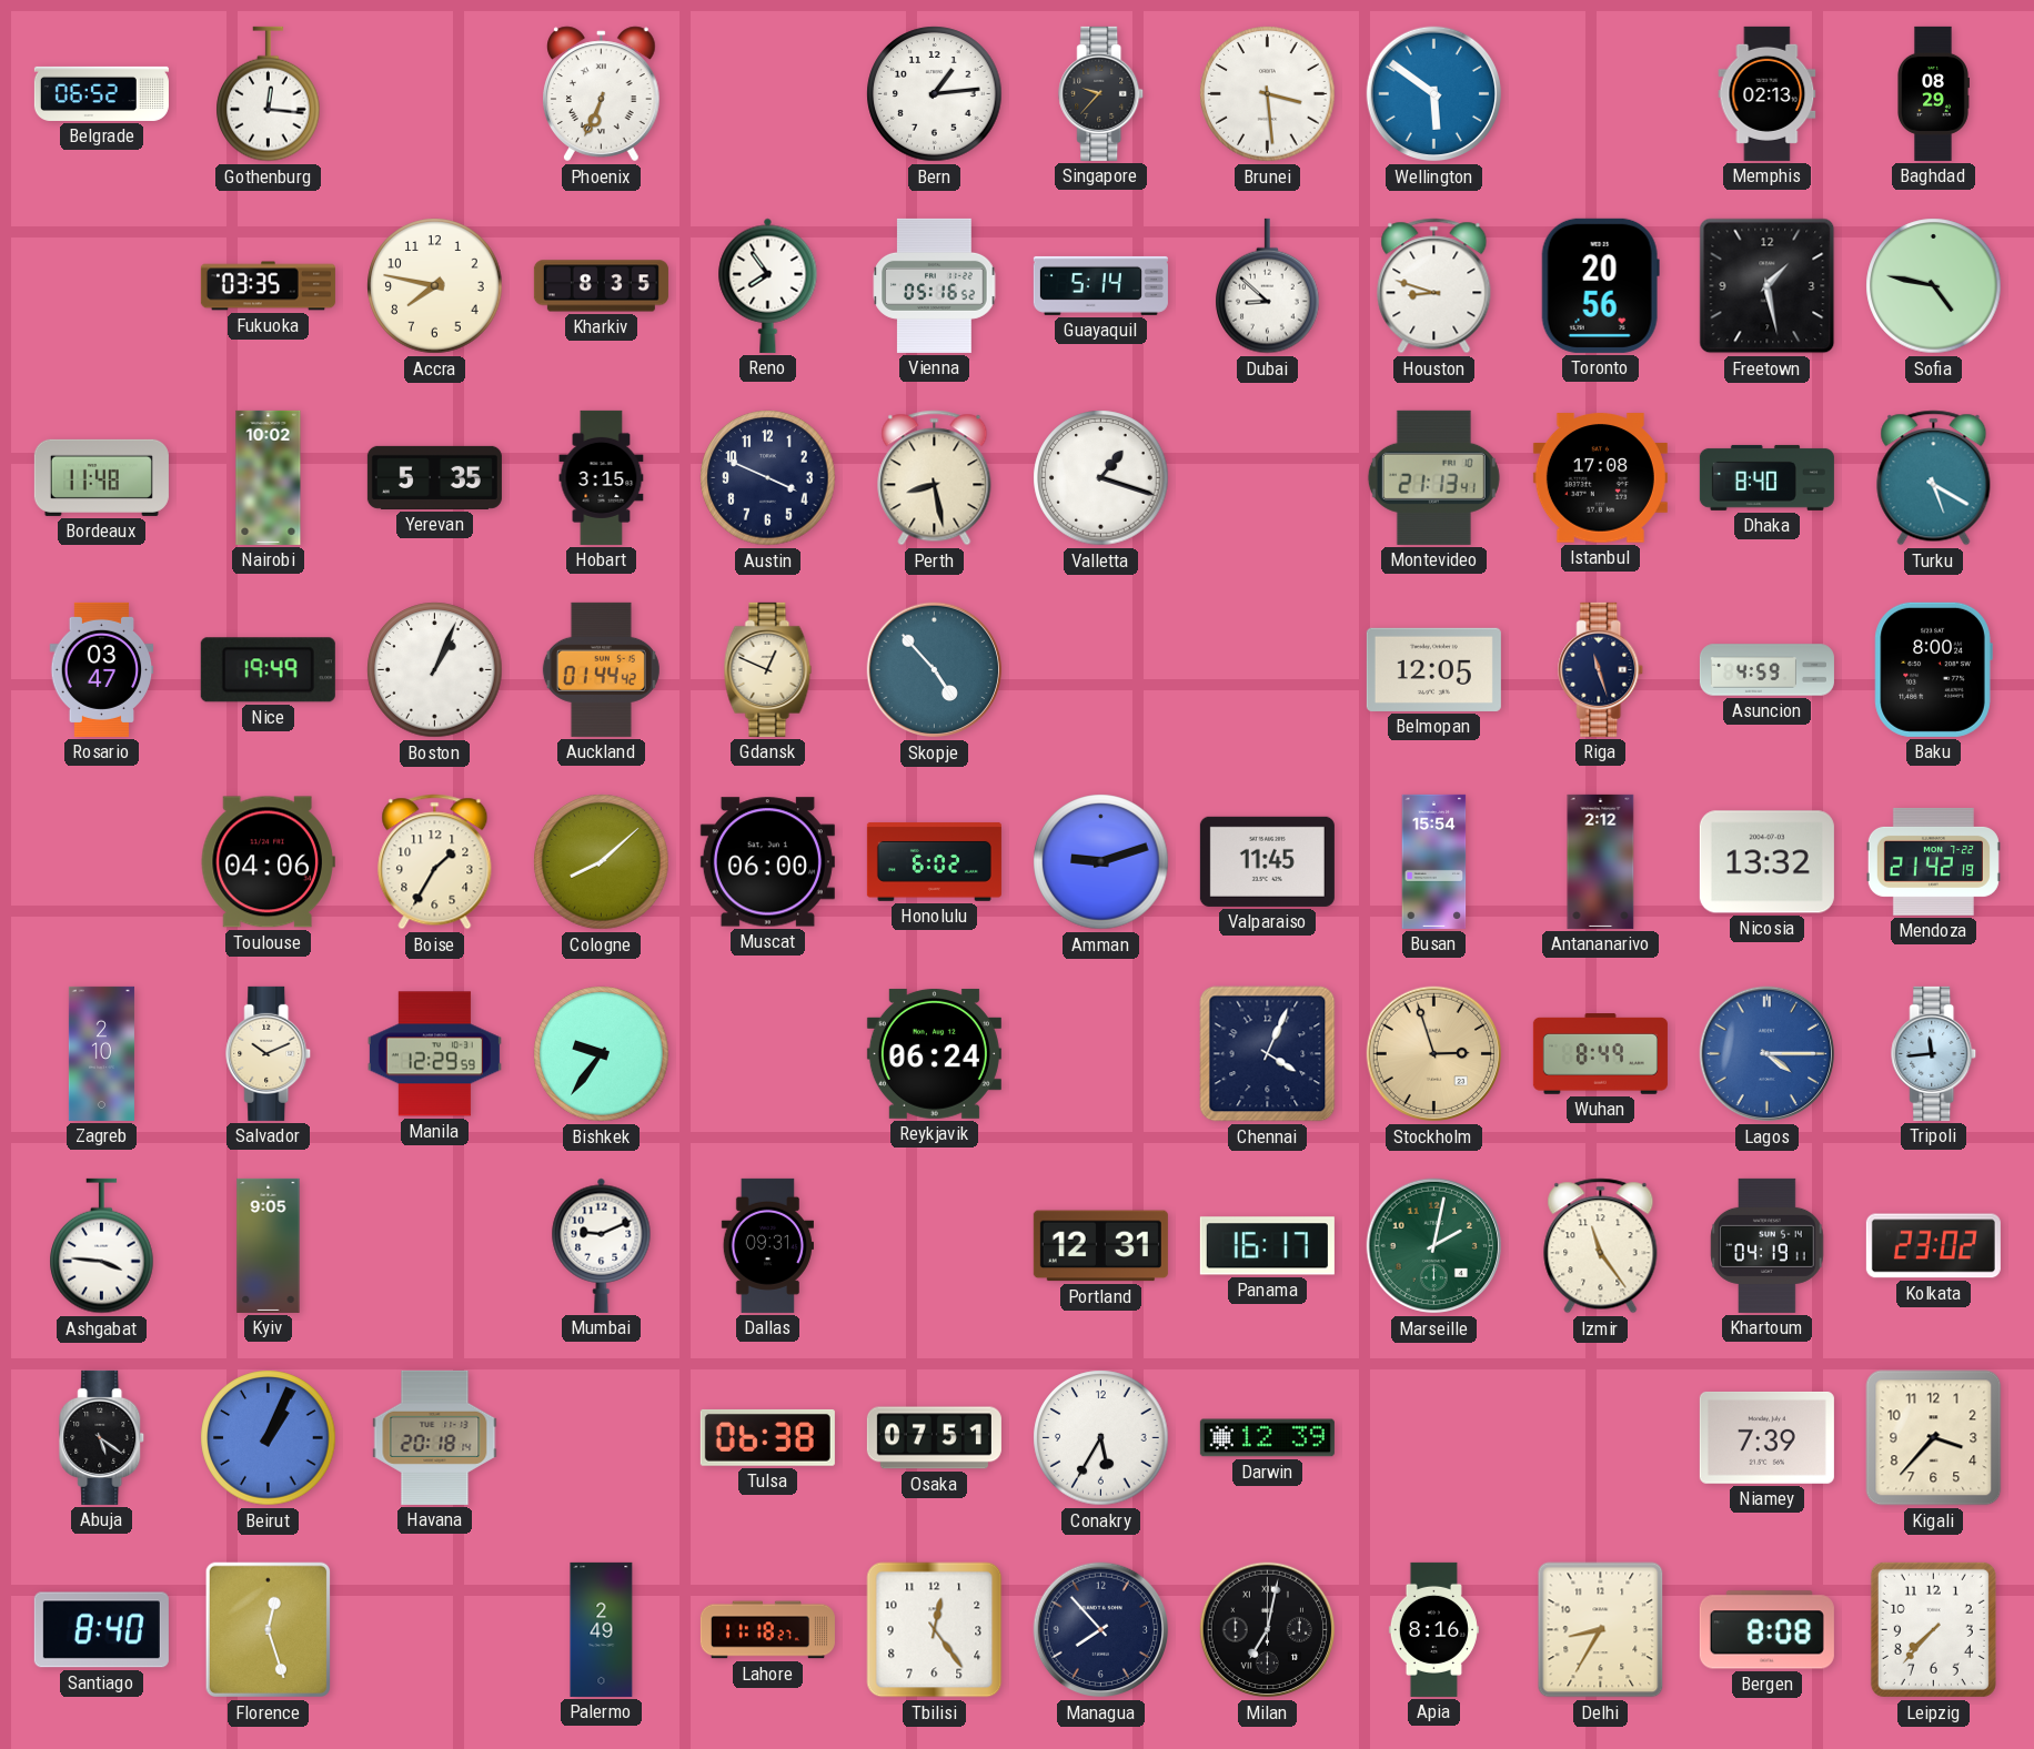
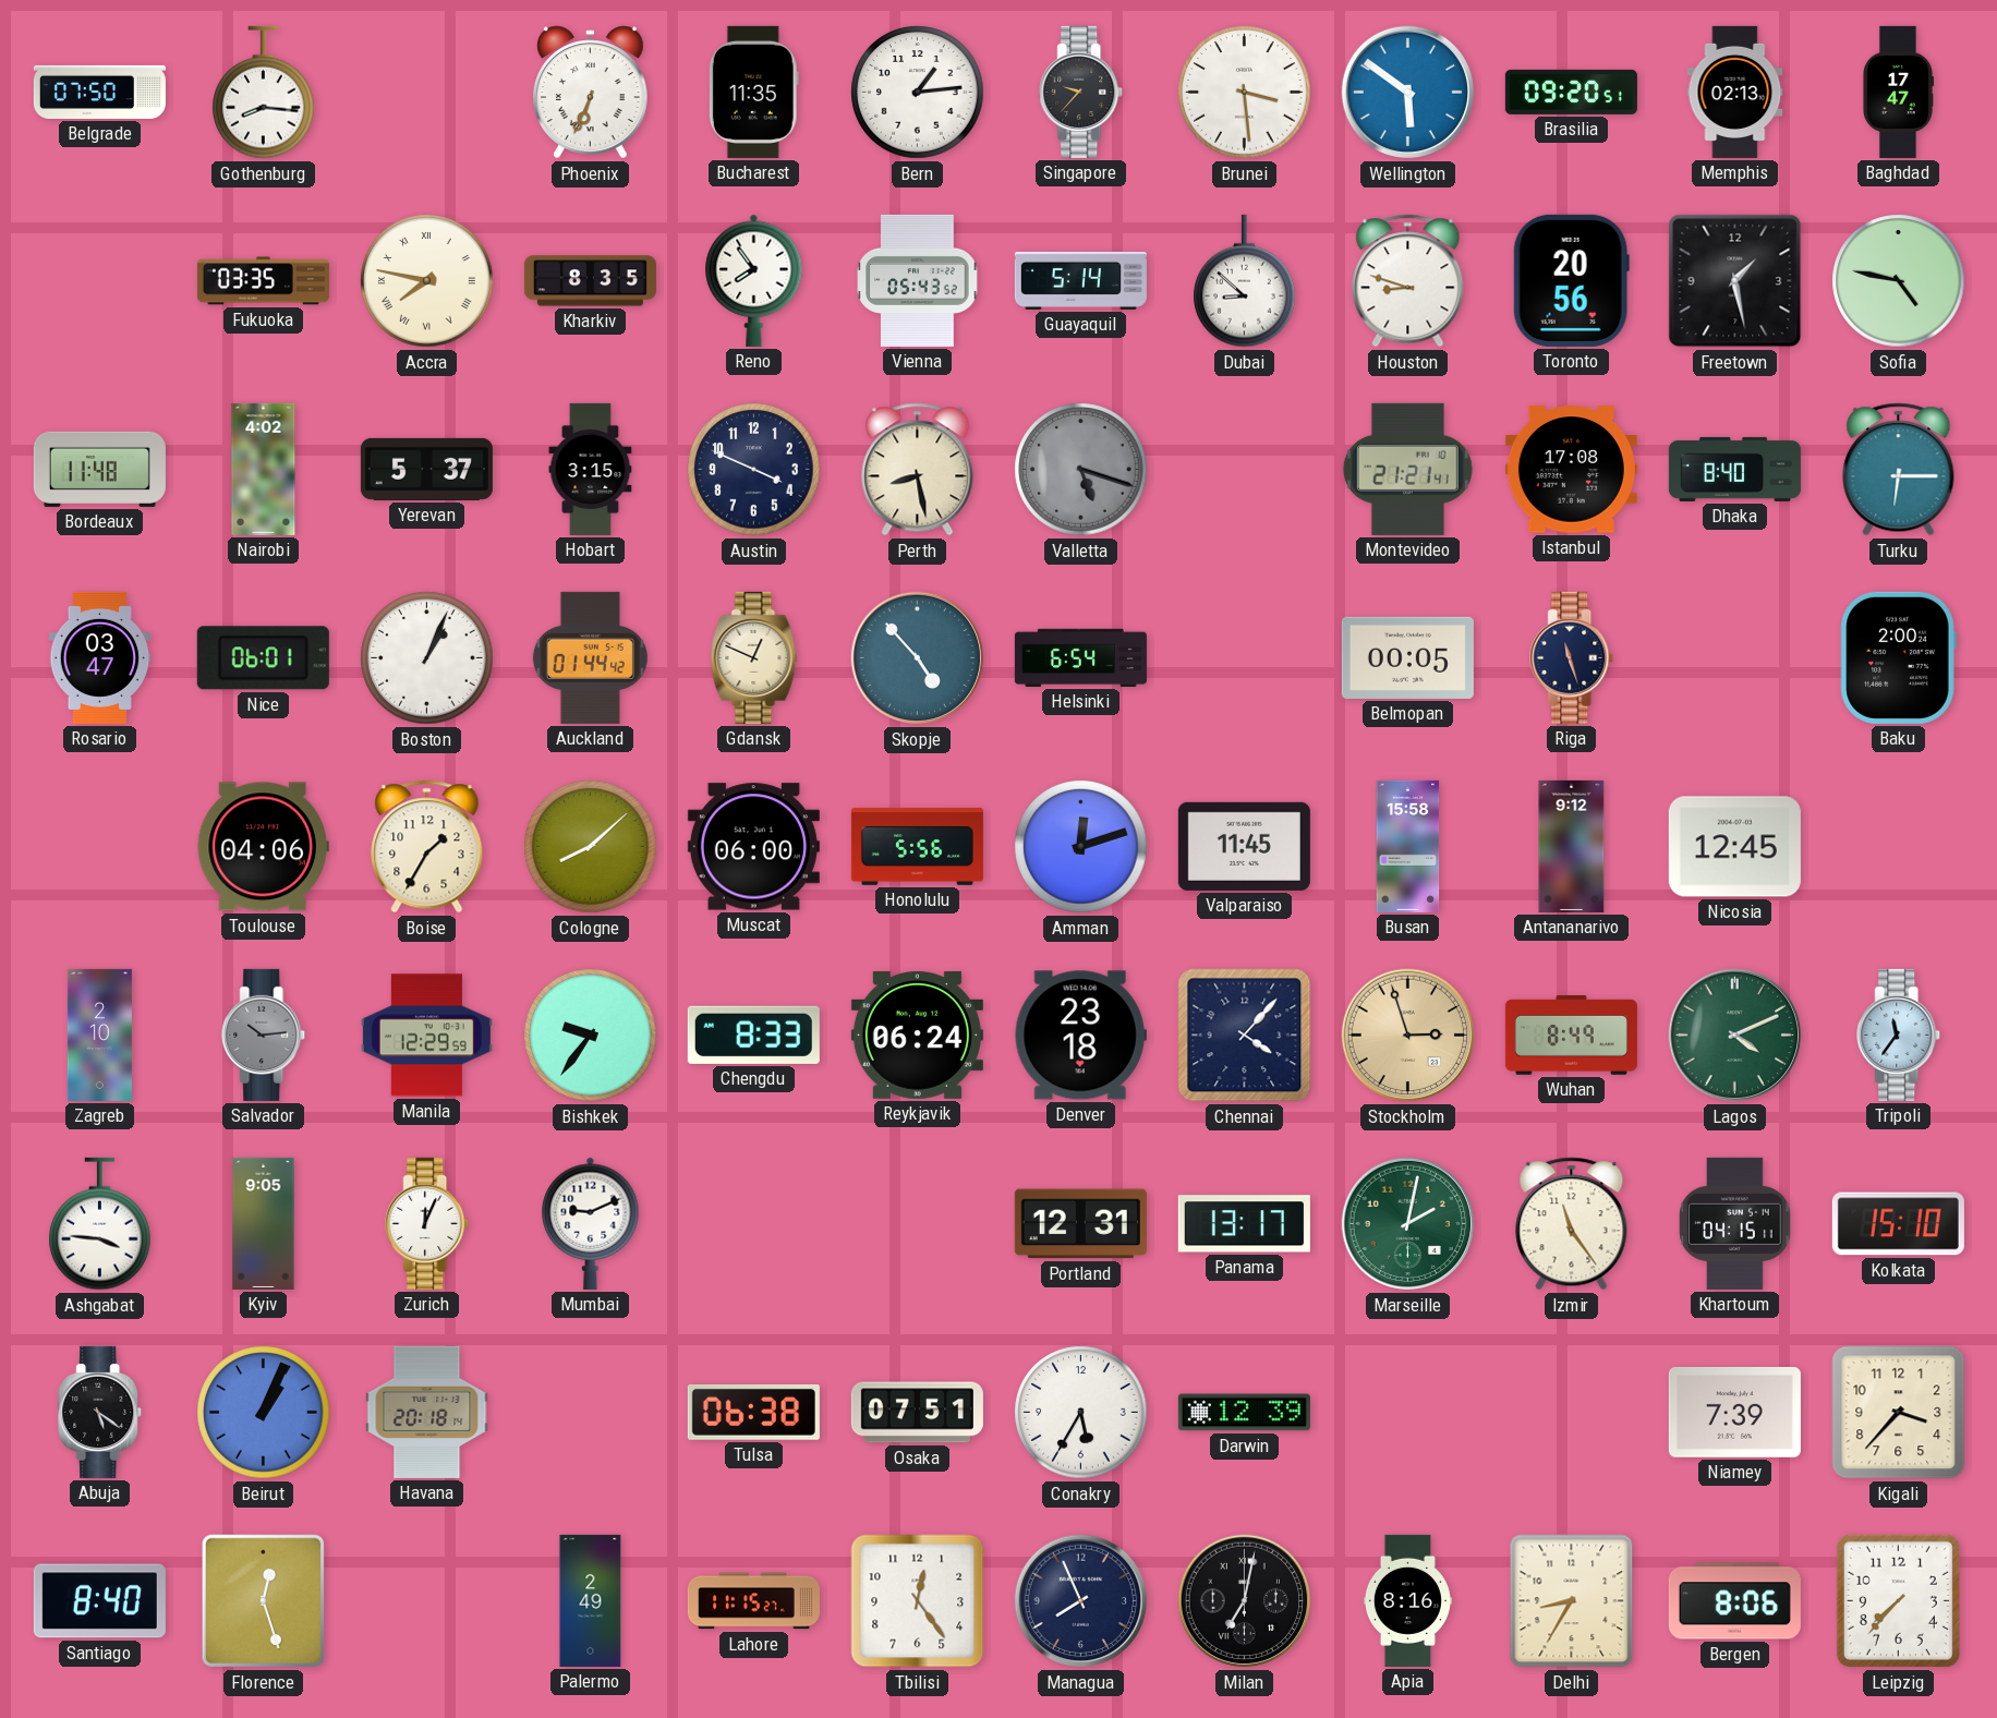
Belgrade: 06:52 -> 07:50 (99, 92)
Gothenburg: 12:16 -> 8:16 (264, 93)
Bucharest: none -> 11:35 (753, 92)
Brasilia: none -> 09:20 (1571, 92)
Baghdad: 08:29 -> 17:47 (1899, 92)
Accra numerals: Arabic -> Roman (427, 281)
Vienna: 05:16 -> 05:43 (918, 280)
Nairobi: 10:02 -> 4:02 (264, 469)
Yerevan: 5:35 -> 5:37 (426, 469)
Valletta: 1:18 -> 5:18 (1081, 470)
Valletta dial: white -> grey (1081, 470)
Montevideo: 21:13 -> 21:21 (1407, 469)
Turku: 5:20 -> 6:15 (1899, 470)
Nice: 19:49 -> 06:01 (263, 658)
Helsinki: none -> 6:54 (1080, 657)
Belmopan: 12:05 -> 00:05 (1407, 657)
Asuncion: 4:59 -> none (1766, 670)
Baku: 8:00 -> 2:00 (1898, 657)
Honolulu: 6:02 -> 5:56 (917, 846)
Amman: 9:12 -> 12:12 (1081, 847)
Busan: 15:54 -> 15:58 (1408, 846)
Antananarivo: 2:12 -> 9:12 (1572, 846)
Nicosia: 13:32 -> 12:45 (1734, 847)
Mendoza: 21:42 -> none (1933, 861)
Salvador: 10:11 -> 10:14 (264, 1035)
Salvador dial: cream -> grey (264, 1035)
Chengdu: none -> 8:33 (753, 1035)
Denver: none -> 23:18 (1080, 1036)
Chennai: 4:04 -> 4:07 (1245, 1036)
Lagos: 4:15 -> 4:11 (1735, 1036)
Lagos dial: blue -> green (1735, 1036)
Tripoli: 11:44 -> 11:36 (1899, 1035)
Zurich: none -> 12:04 (427, 1223)
Dallas: 09:31 -> none (767, 1245)
Panama: 16:17 -> 13:17 (1244, 1224)
Khartoum: 04:19 -> 04:15 (1735, 1223)
Kolkata: 23:02 -> 15:10 (1898, 1224)
Lahore: 11:18 -> 11:15 (753, 1601)
Managua: 7:53 -> 7:56 (1081, 1601)
Bergen: 8:08 -> 8:06 (1734, 1601)
